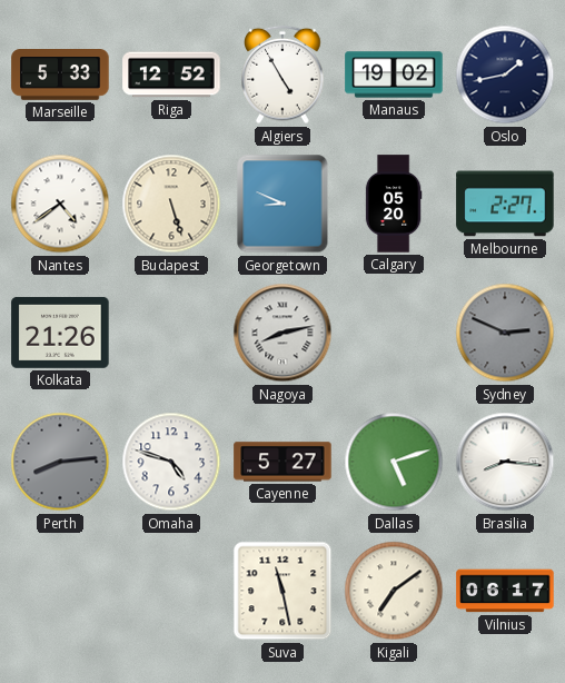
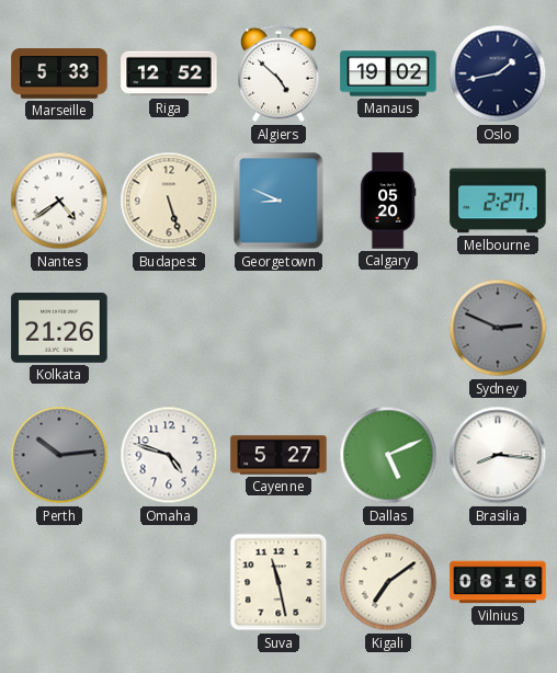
Algiers: 4:55 -> 4:52 (278, 73)
Nagoya: 8:13 -> none (282, 333)
Perth: 8:14 -> 10:14 (59, 455)
Dallas: 5:12 -> 5:11 (388, 455)
Vilnius: 06:17 -> 06:16 (498, 582)
